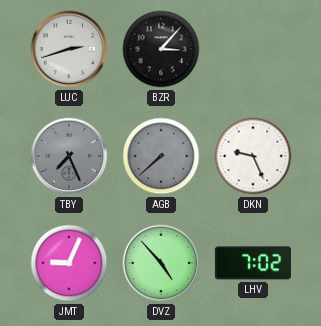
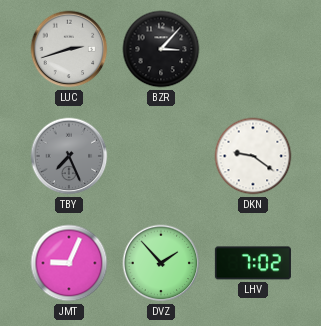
AGB: 7:38 -> none (161, 156)
DKN: 9:26 -> 9:21 (253, 156)
DVZ: 4:53 -> 1:53 (161, 263)
